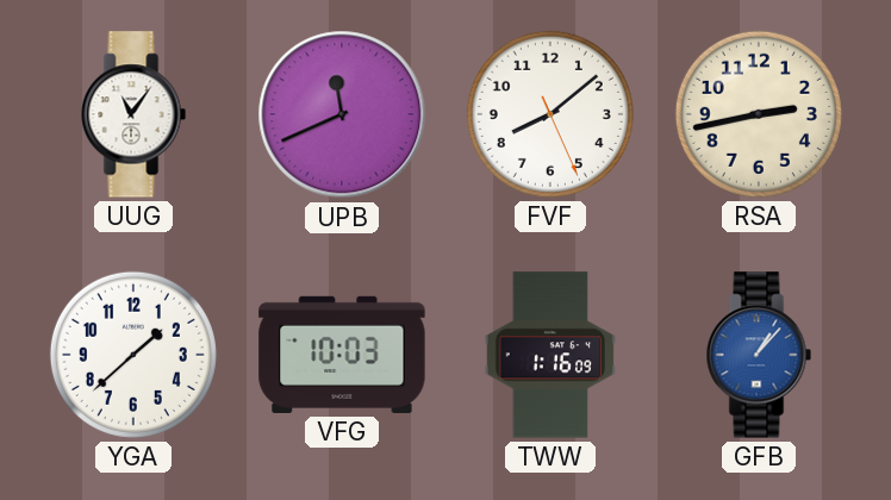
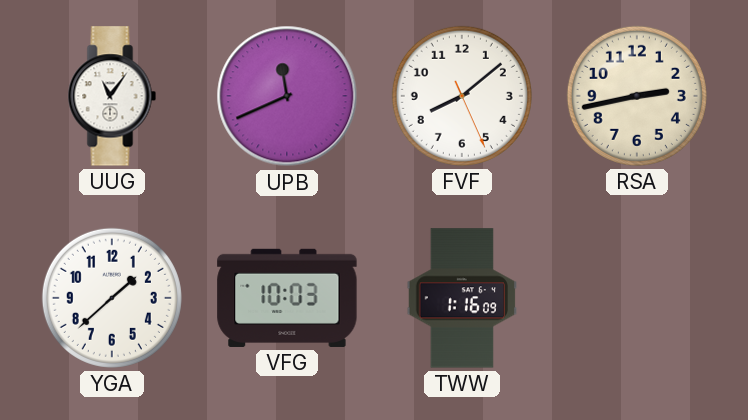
GFB: 1:07 -> none (759, 355)
